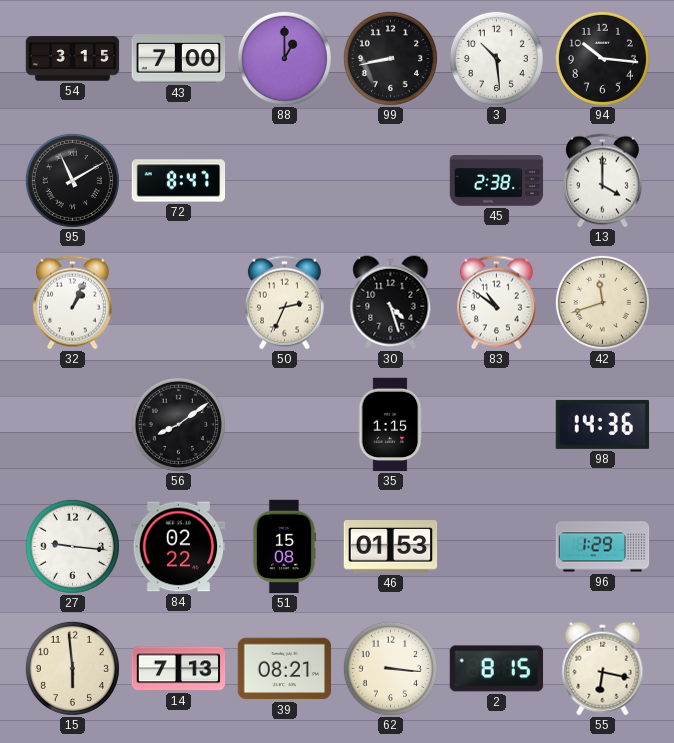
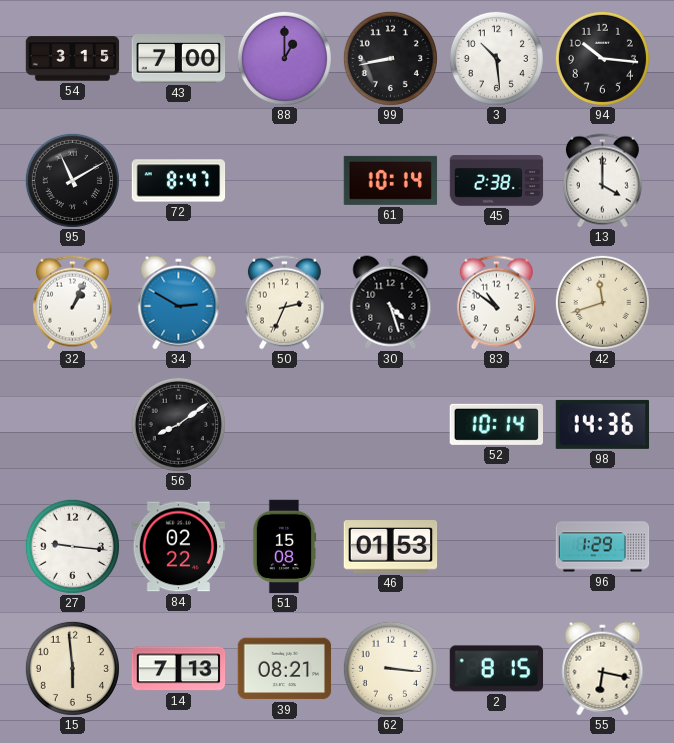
61: none -> 10:14 (391, 180)
34: none -> 2:50 (179, 303)
35: 1:15 -> none (390, 425)
52: none -> 10:14 (496, 424)
